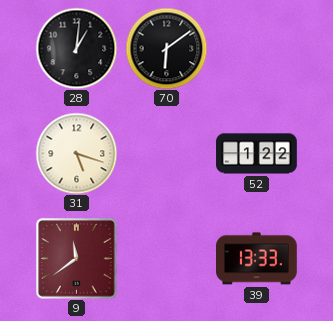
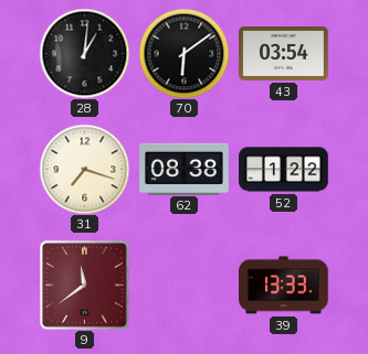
43: none -> 03:54 (284, 54)
31: 5:18 -> 7:18 (84, 169)
62: none -> 08:38 (185, 169)
